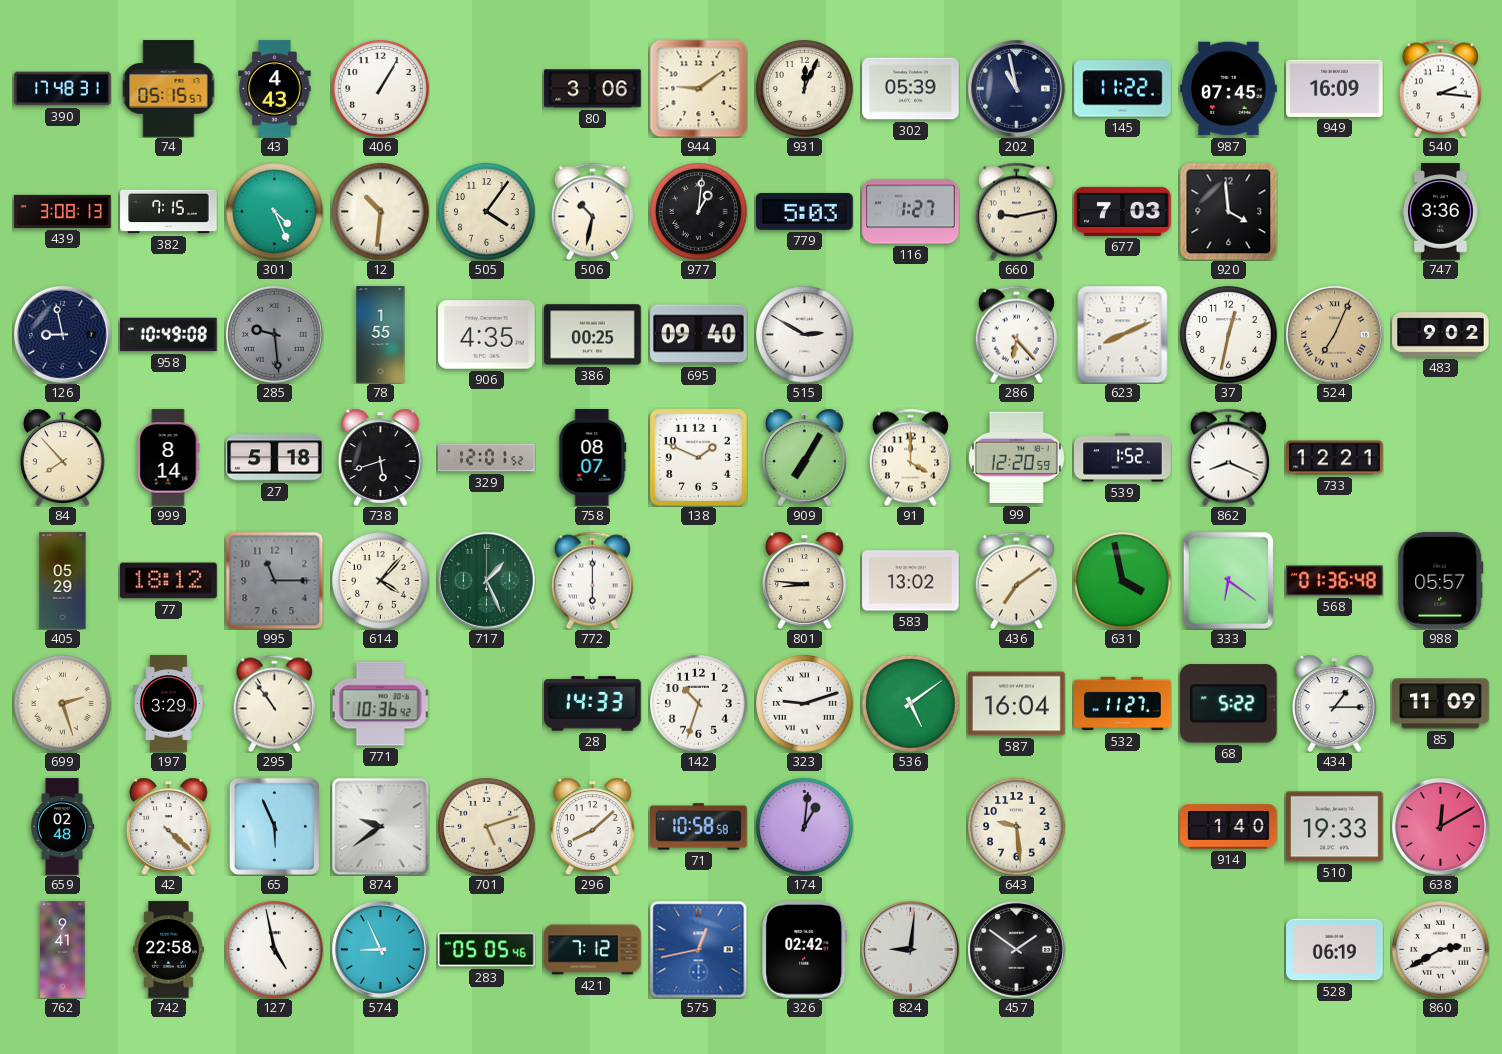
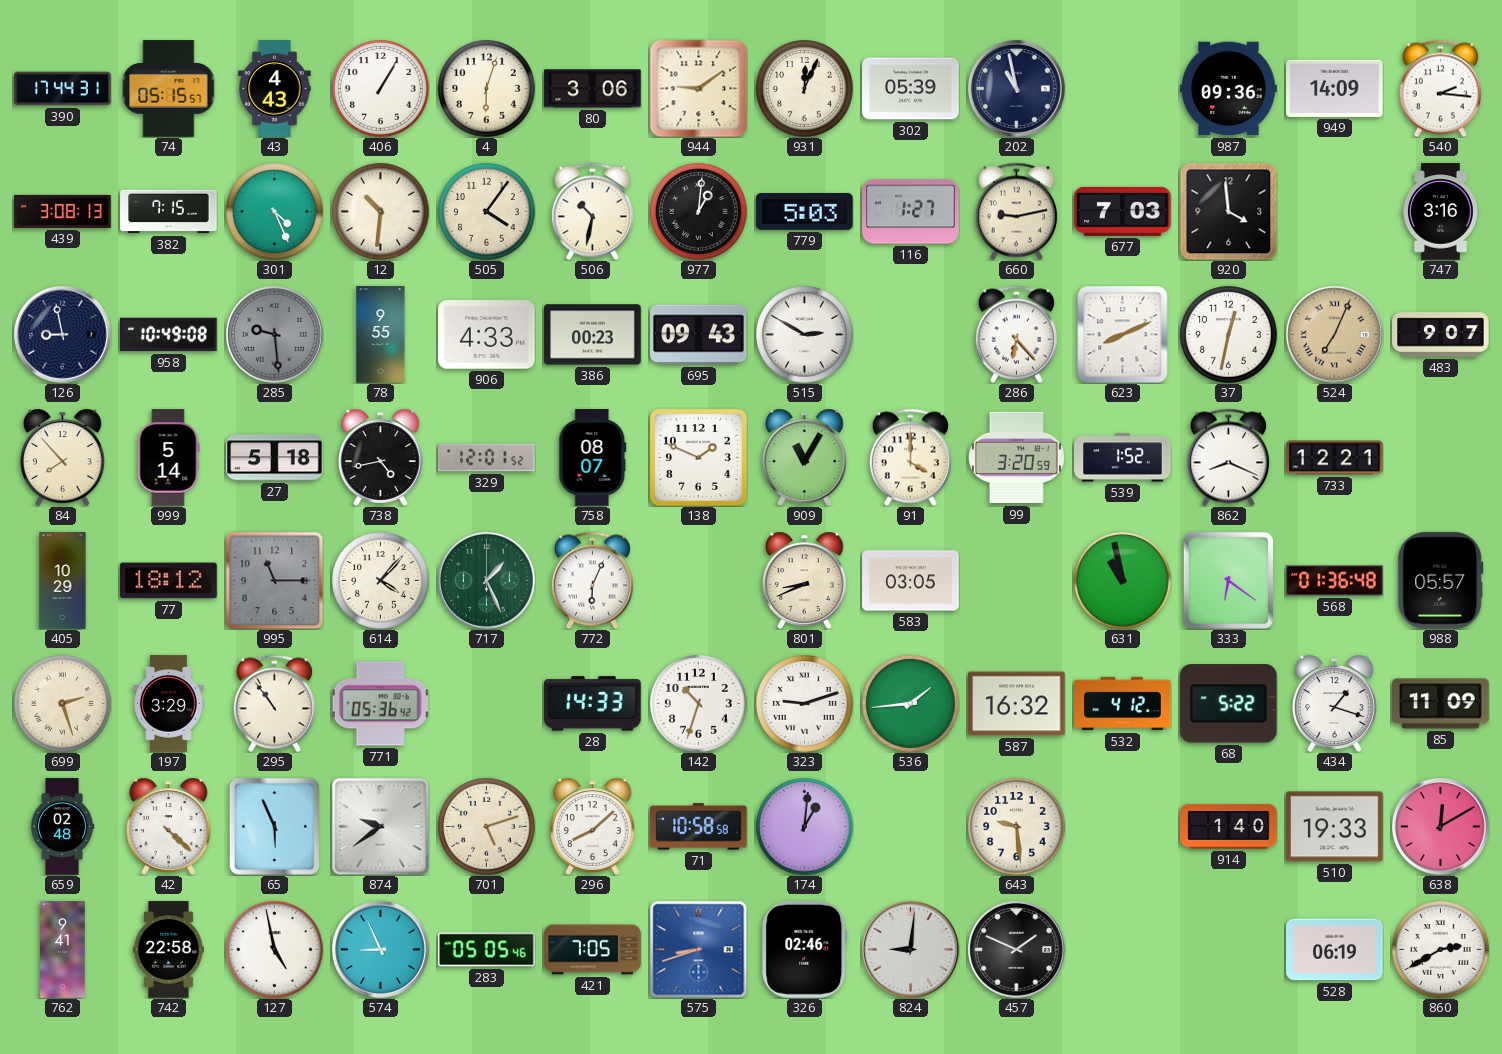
390: 17:48 -> 17:44 (63, 89)
4: none -> 6:03 (487, 89)
145: 11:22 -> none (1123, 89)
987: 07:45 -> 09:36 (1229, 89)
949: 16:09 -> 14:09 (1335, 88)
747: 3:36 -> 3:16 (1441, 212)
78: 1:55 -> 9:55 (381, 335)
906: 4:35 -> 4:33 (487, 335)
386: 00:25 -> 00:23 (593, 335)
695: 09:40 -> 09:43 (699, 335)
483: 9:02 -> 9:07 (1441, 335)
999: 8:14 -> 5:14 (168, 458)
738: 5:42 -> 4:43 (381, 457)
909: 7:05 -> 11:05 (805, 457)
99: 12:20 -> 3:20 (1016, 458)
405: 05:29 -> 10:29 (63, 581)
772: 6:00 -> 6:04 (592, 580)
801: 8:46 -> 8:41 (805, 580)
583: 13:02 -> 03:05 (911, 581)
436: 7:09 -> none (1016, 580)
631: 3:58 -> 10:58 (1123, 581)
771: 10:36 -> 05:36 (380, 704)
536: 5:09 -> 1:44 (911, 704)
587: 16:04 -> 16:32 (1017, 704)
532: 11:27 -> 4:12 (1123, 704)
434: 1:15 -> 1:18 (1335, 703)
421: 7:12 -> 7:05 (593, 950)
575: 12:43 -> 8:42 (698, 949)
326: 02:42 -> 02:46 (805, 950)
457: 1:51 -> 1:49 (1016, 949)
